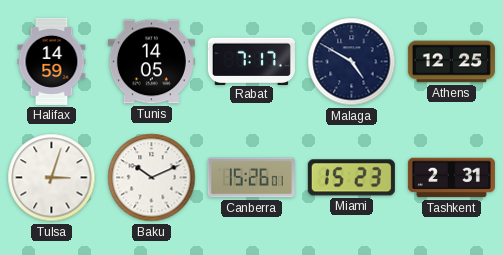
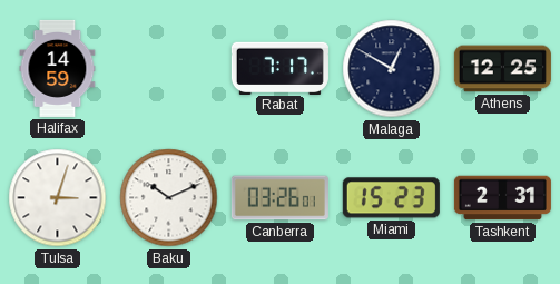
Tunis: 14:05 -> none (151, 62)
Malaga: 4:50 -> 12:50 (392, 69)
Canberra: 15:26 -> 03:26 (279, 198)
